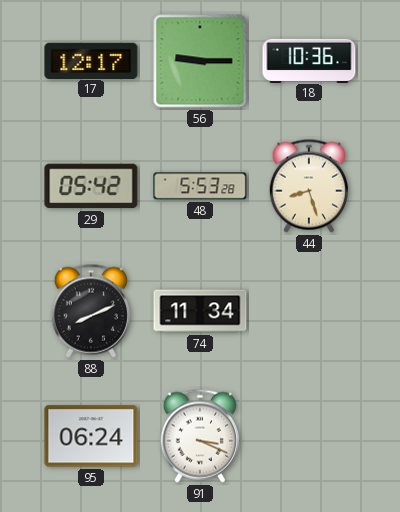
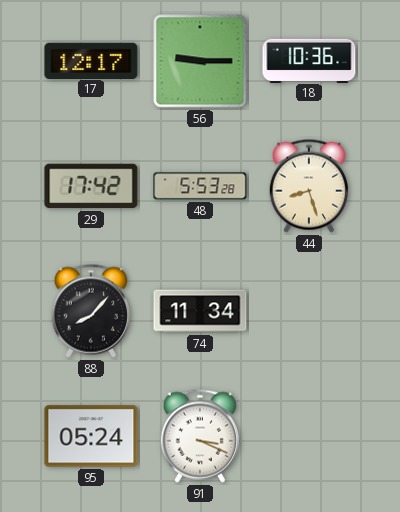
29: 05:42 -> 17:42 (91, 186)
88: 8:11 -> 8:07 (90, 311)
95: 06:24 -> 05:24 (91, 436)
